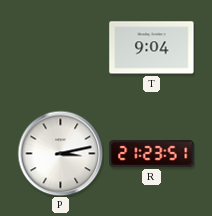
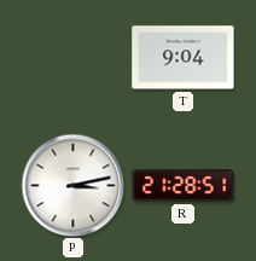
R: 21:23 -> 21:28 (184, 185)
